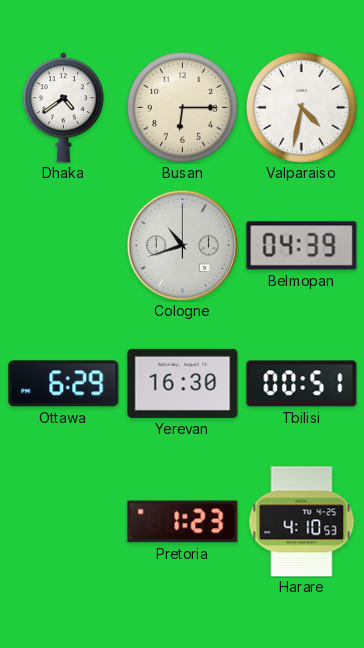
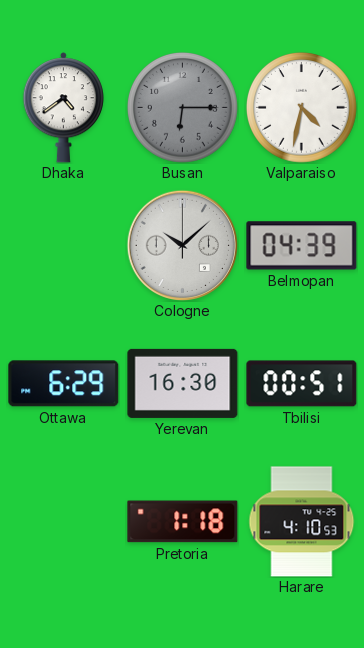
Busan dial: cream -> grey (182, 107)
Cologne: 10:42 -> 10:08 (182, 245)
Pretoria: 1:23 -> 1:18 (183, 522)
